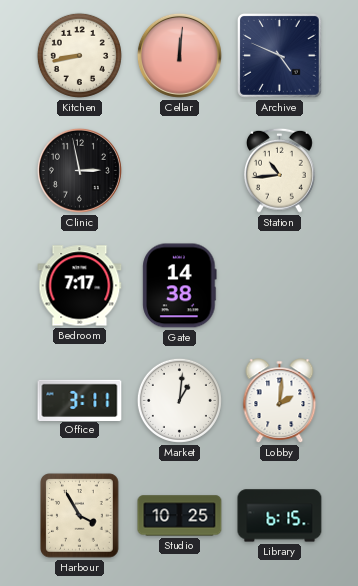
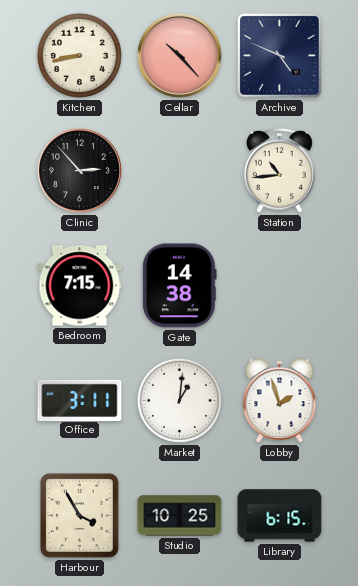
Cellar: 12:01 -> 10:23 (179, 55)
Clinic: 2:58 -> 2:53 (79, 170)
Bedroom: 7:17 -> 7:15 (80, 286)
Lobby: 2:01 -> 1:57 (280, 401)
